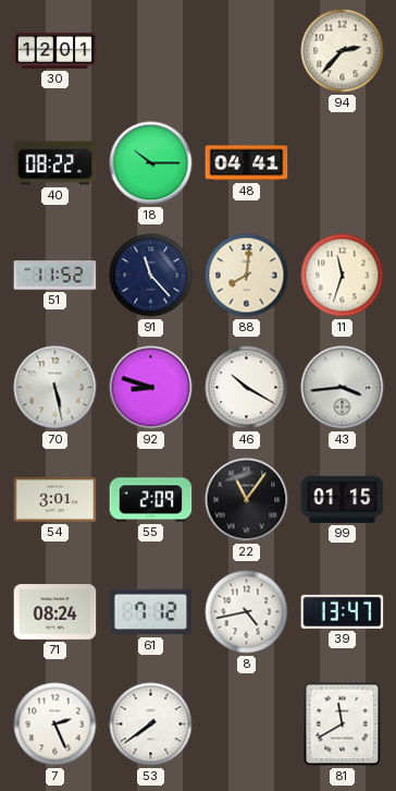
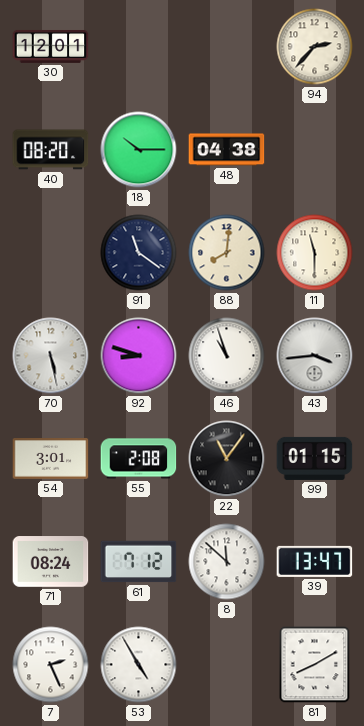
40: 08:22 -> 08:20 (51, 150)
48: 04:41 -> 04:38 (227, 150)
51: 11:52 -> none (55, 276)
91: 11:23 -> 11:21 (139, 253)
11: 11:33 -> 11:30 (315, 253)
46: 10:20 -> 10:57 (227, 356)
55: 2:09 -> 2:08 (139, 459)
8: 4:43 -> 11:52 (227, 562)
53: 7:39 -> 4:55 (139, 665)
81: 11:40 -> 8:10 (315, 665)
